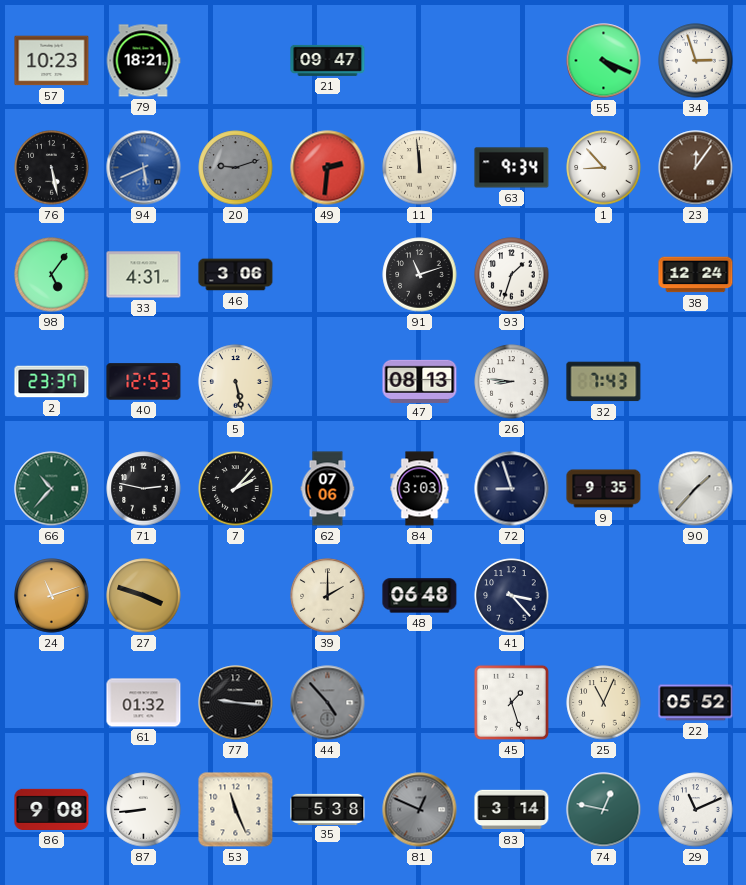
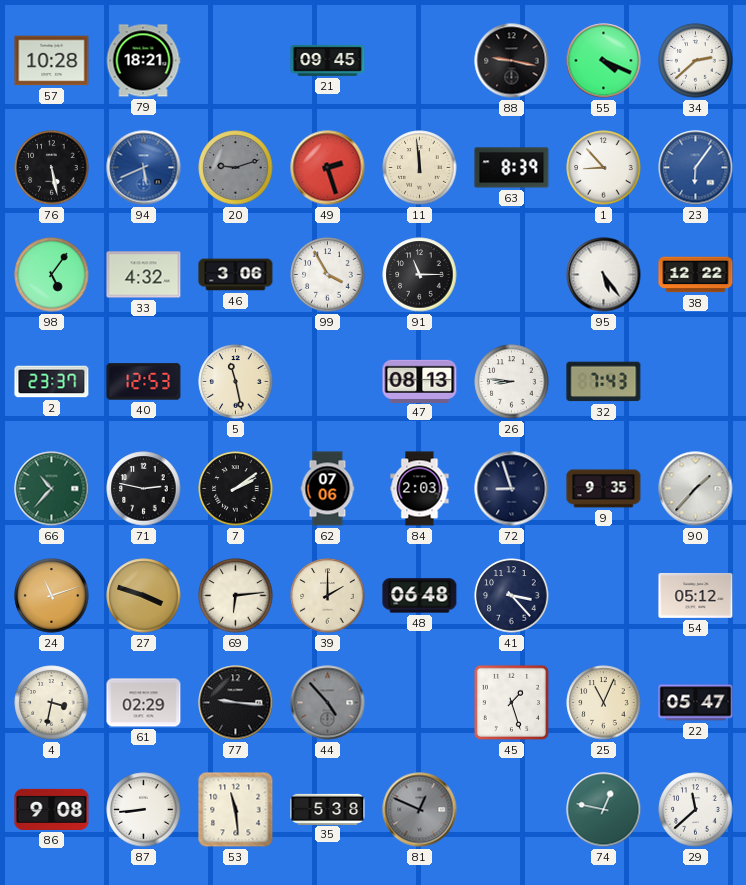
57: 10:23 -> 10:28 (52, 61)
21: 09:47 -> 09:45 (328, 60)
88: none -> 9:17 (512, 61)
34: 2:57 -> 2:38 (696, 61)
49: 2:31 -> 2:27 (328, 168)
63: 9:34 -> 8:39 (512, 168)
23: 12:06 -> 6:06 (696, 168)
23 dial: brown -> blue (696, 168)
33: 4:31 -> 4:32 (144, 275)
99: none -> 3:55 (328, 275)
91: 11:12 -> 11:15 (420, 275)
93: 1:33 -> none (512, 275)
95: none -> 5:24 (604, 275)
38: 12:24 -> 12:22 (696, 275)
5: 5:28 -> 11:28 (236, 382)
7: 2:07 -> 2:09 (236, 489)
84: 3:03 -> 2:03 (420, 489)
69: none -> 6:14 (236, 596)
54: none -> 05:12 (696, 595)
4: none -> 3:32 (52, 703)
61: 01:32 -> 02:29 (144, 703)
22: 05:52 -> 05:47 (696, 703)
53: 11:26 -> 11:29 (236, 810)
83: 3:14 -> none (512, 810)
29: 11:11 -> 11:38 (696, 810)
